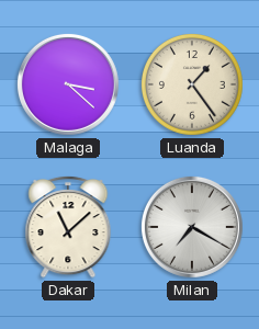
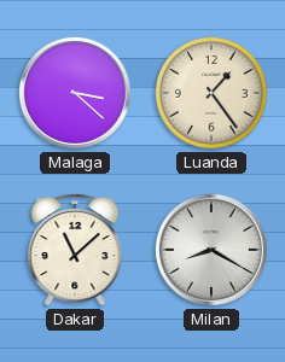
Milan: 7:20 -> 8:20 (211, 250)
